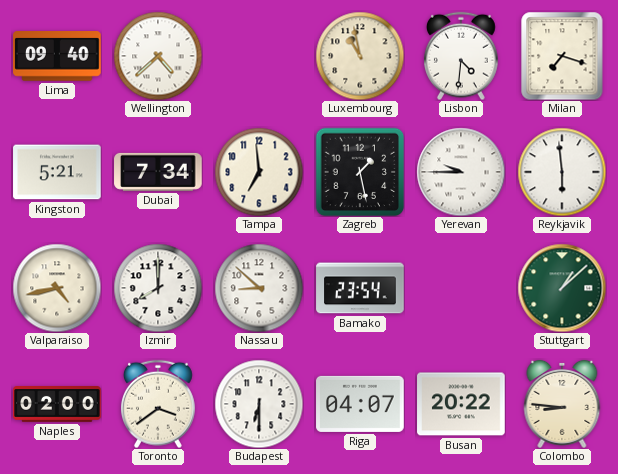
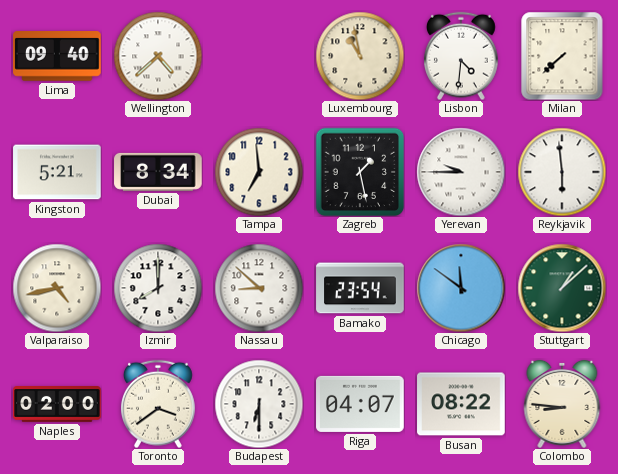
Milan: 7:18 -> 7:38 (562, 56)
Dubai: 7:34 -> 8:34 (158, 172)
Chicago: none -> 11:51 (461, 288)
Busan: 20:22 -> 08:22 (461, 404)
